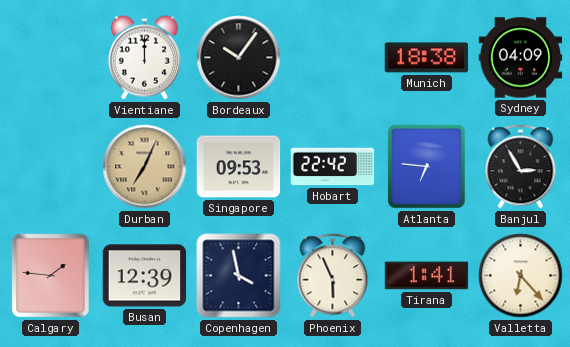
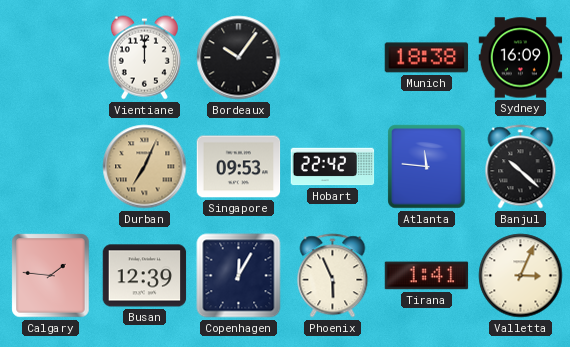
Sydney: 04:09 -> 16:09 (521, 58)
Atlanta: 6:46 -> 11:46 (427, 167)
Banjul: 2:55 -> 10:22 (521, 167)
Copenhagen: 3:58 -> 12:05 (239, 276)
Valletta: 6:23 -> 3:04 (521, 276)
